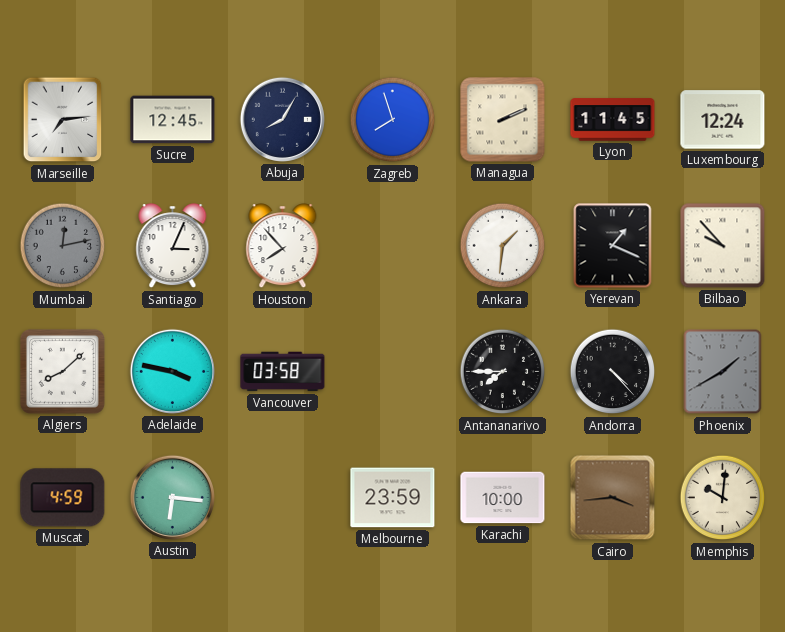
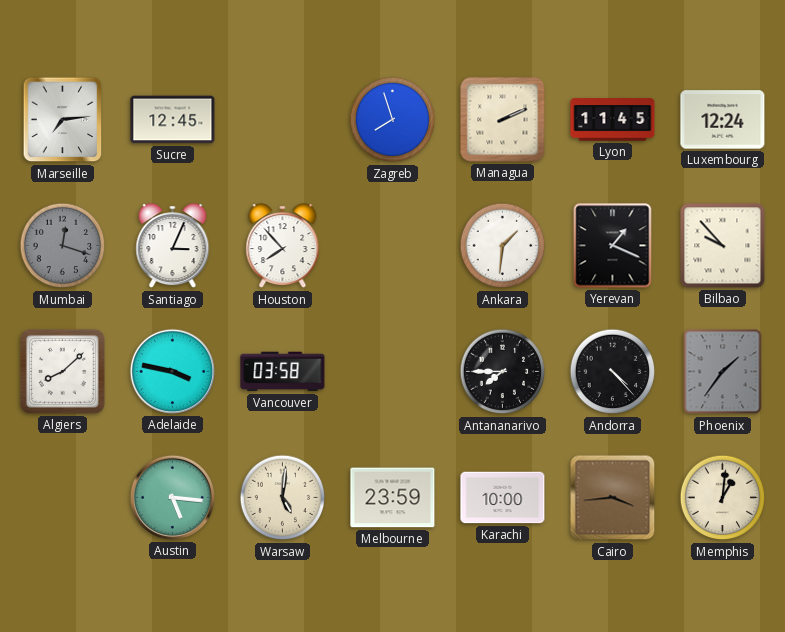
Abuja: 8:05 -> none (282, 119)
Mumbai: 12:13 -> 12:18 (63, 246)
Phoenix: 1:40 -> 1:36 (723, 372)
Muscat: 4:59 -> none (63, 498)
Austin: 6:16 -> 5:16 (172, 497)
Warsaw: none -> 5:01 (283, 498)
Memphis: 10:01 -> 1:01 (723, 498)
